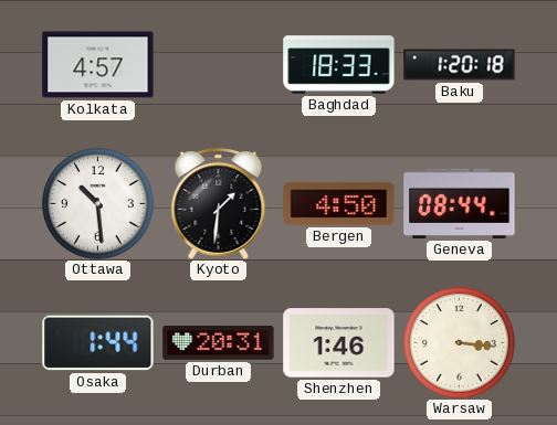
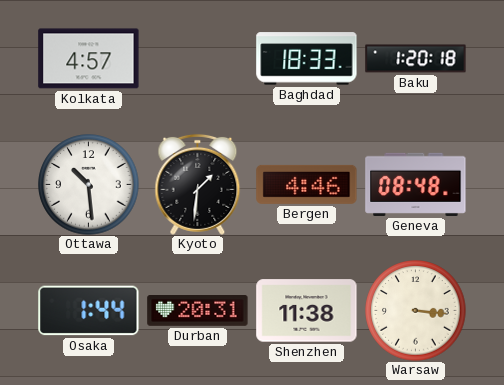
Bergen: 4:50 -> 4:46 (307, 184)
Geneva: 08:44 -> 08:48 (416, 184)
Shenzhen: 1:46 -> 11:38 (307, 311)
